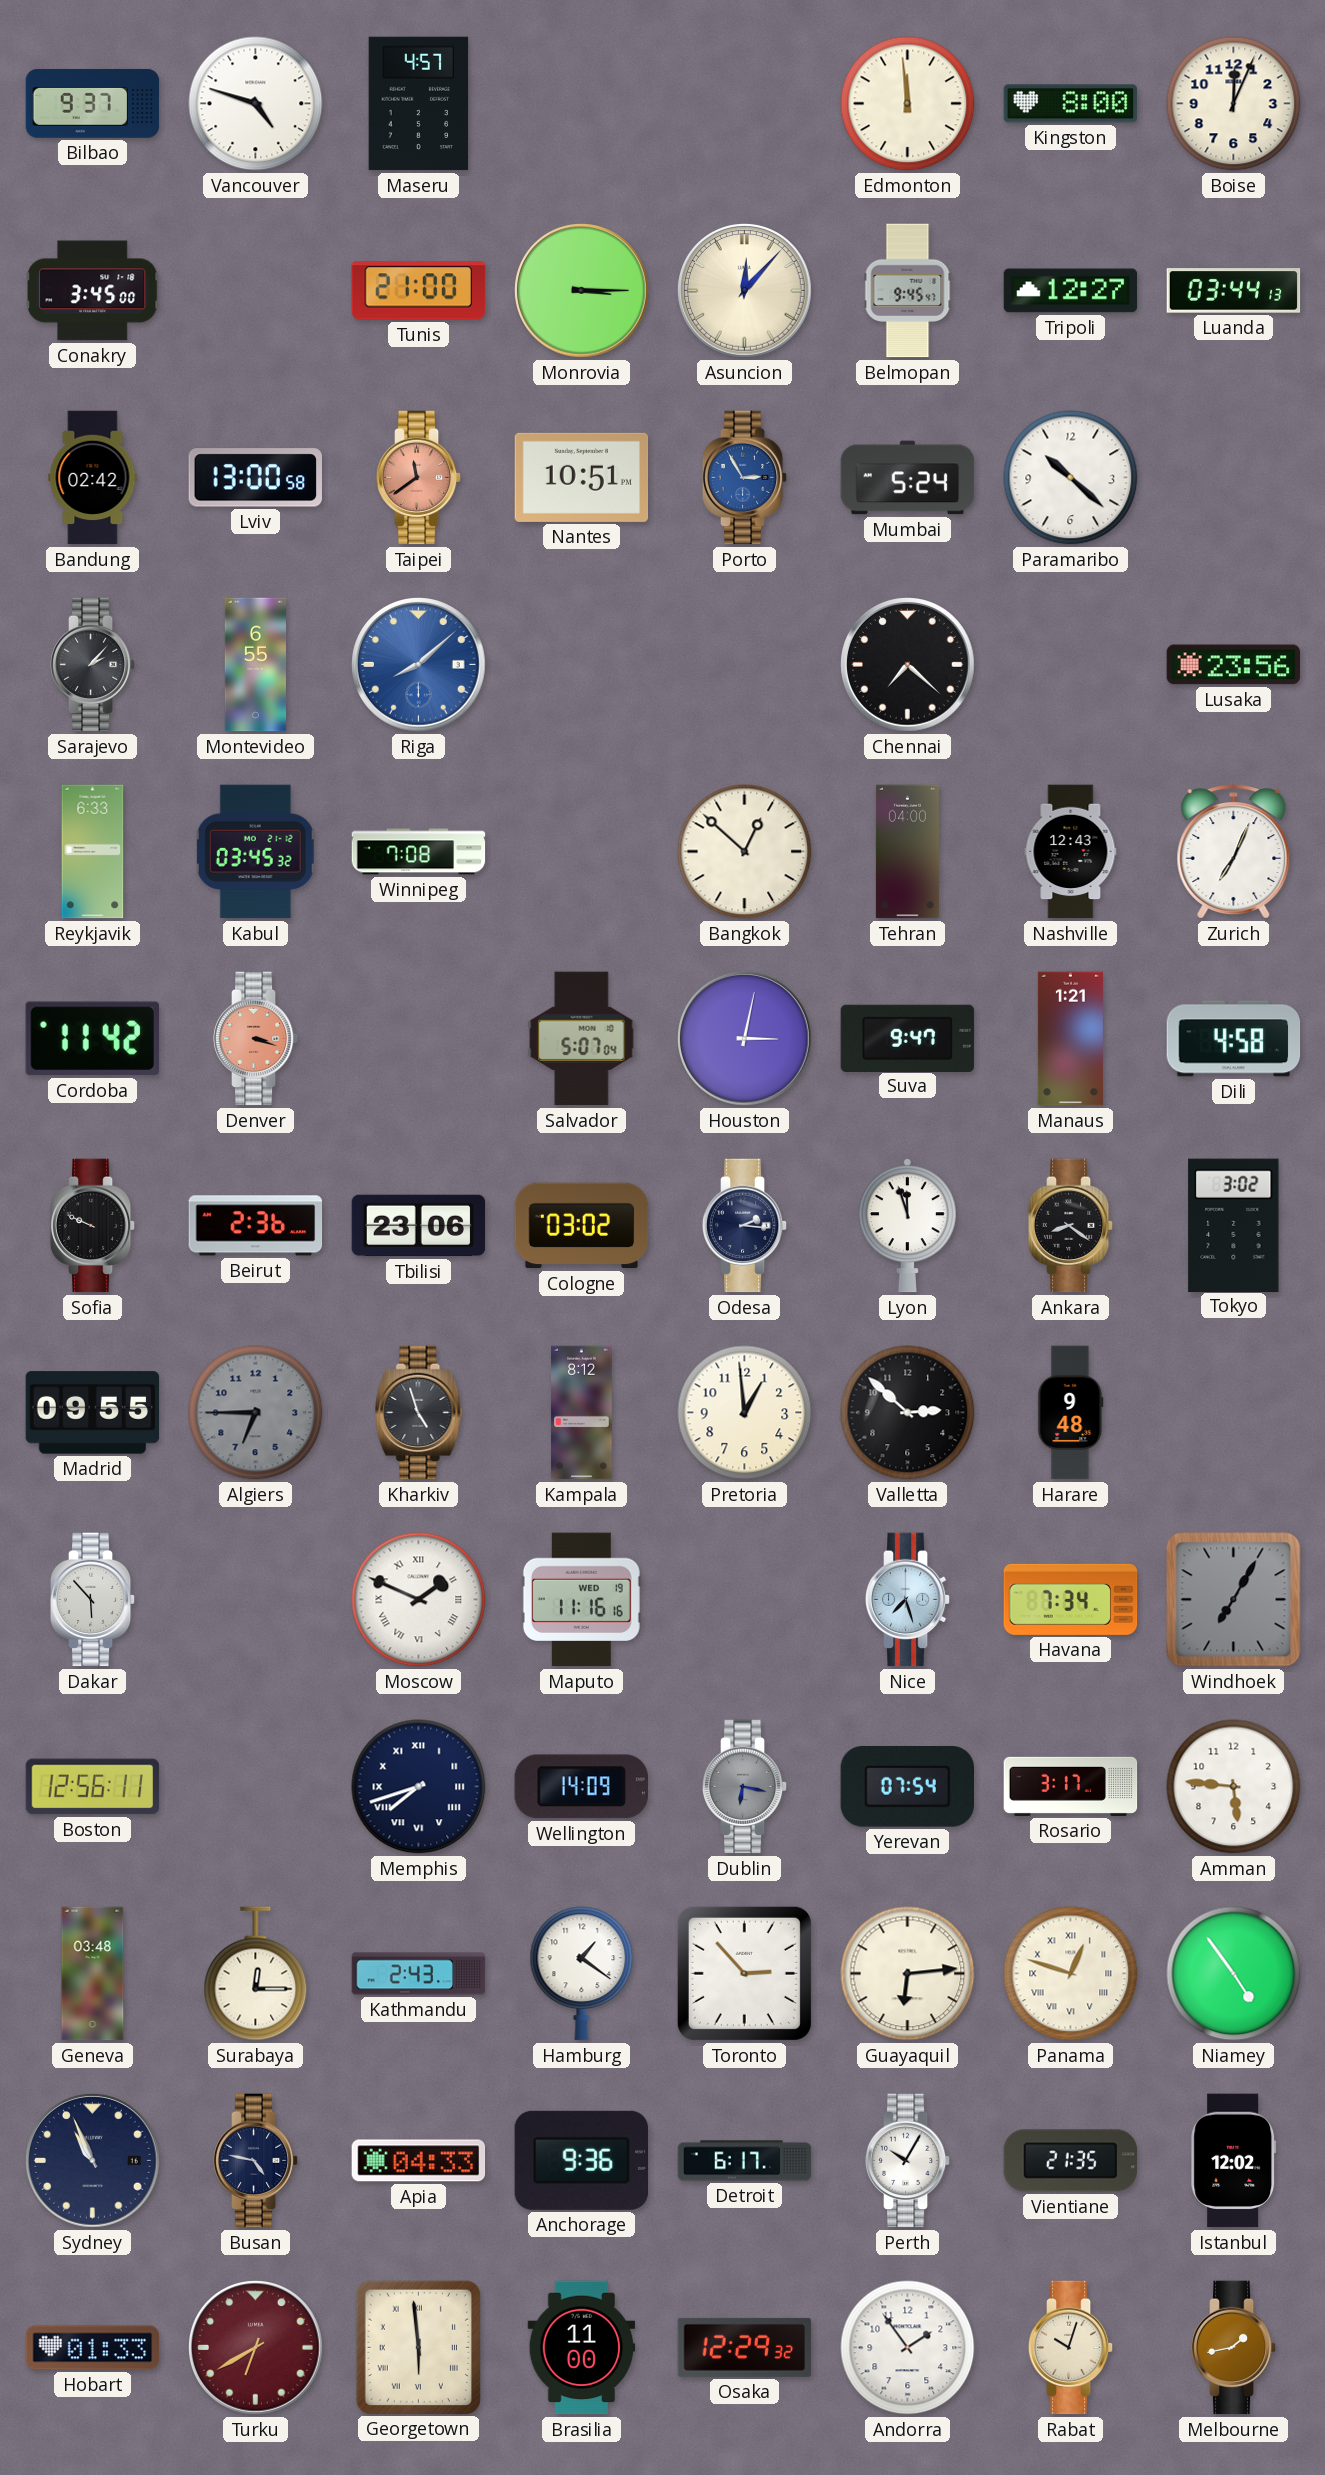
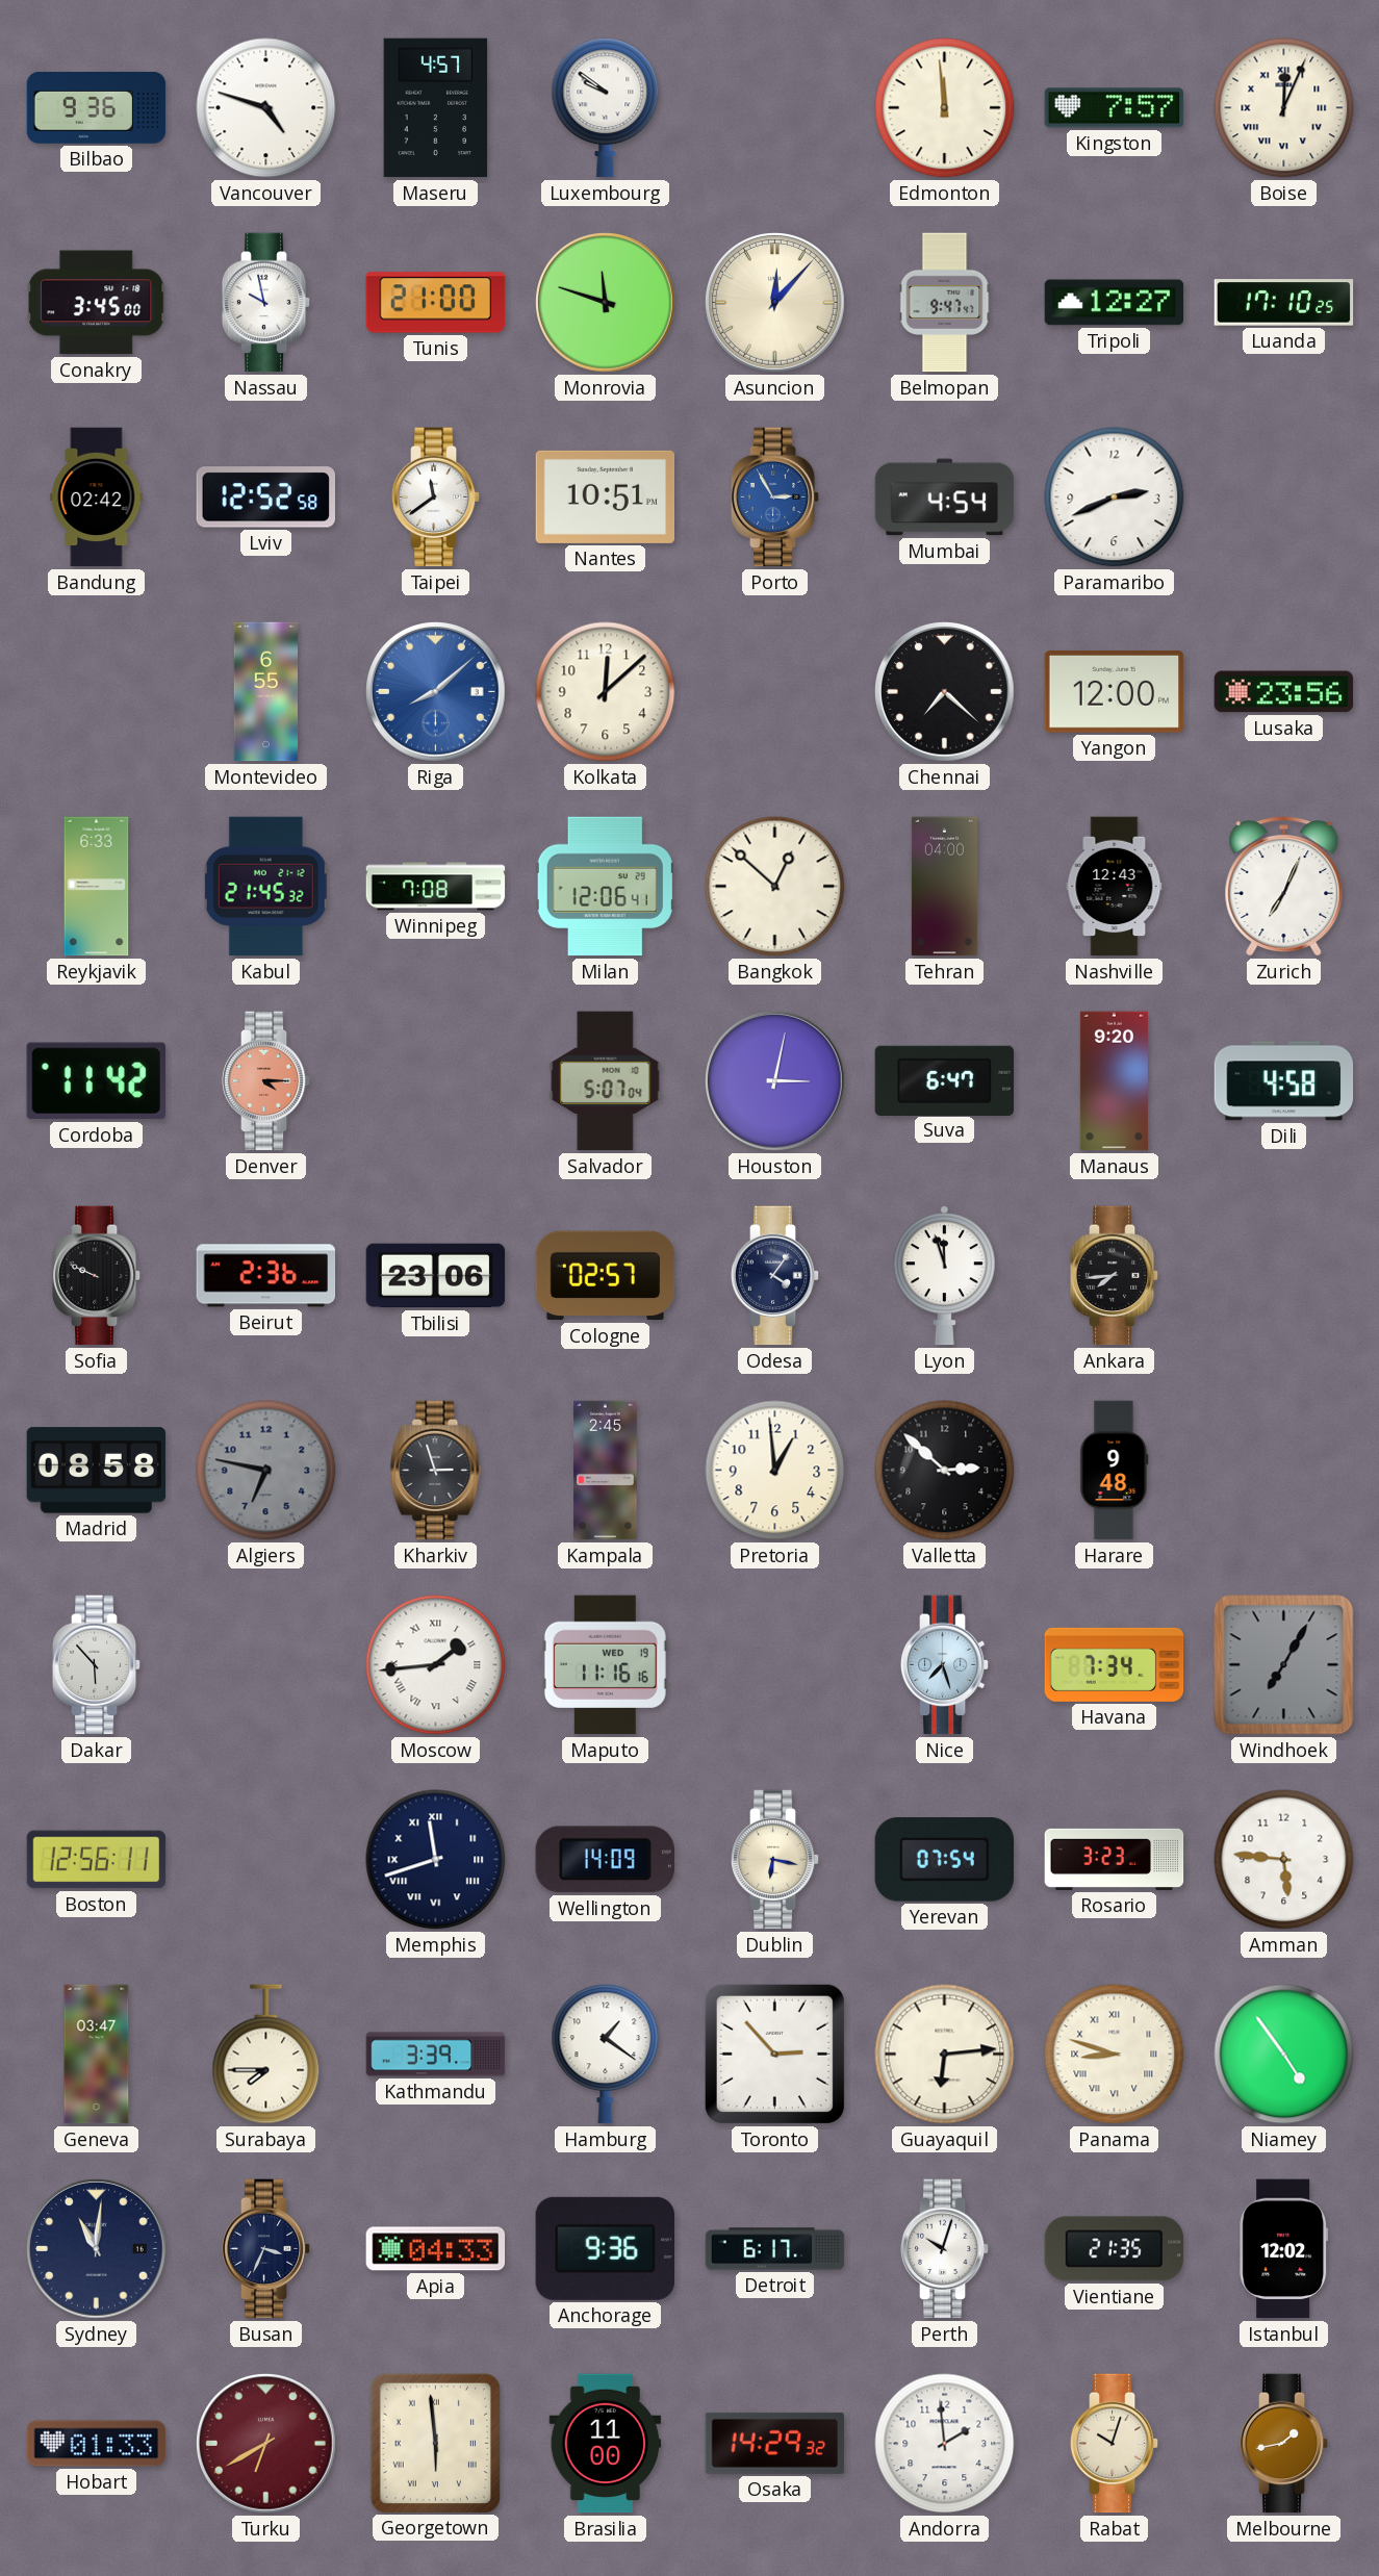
Bilbao: 9:37 -> 9:36 (97, 108)
Luxembourg: none -> 9:51 (606, 108)
Kingston: 8:00 -> 7:57 (1115, 108)
Boise numerals: Arabic -> Roman (1284, 108)
Nassau: none -> 9:58 (266, 303)
Monrovia: 3:15 -> 11:48 (606, 303)
Belmopan: 9:45 -> 9:47 (945, 303)
Luanda: 03:44 -> 17:10 (1284, 303)
Lviv: 13:00 -> 12:52 (266, 498)
Taipei dial: salmon -> white (436, 498)
Mumbai: 5:24 -> 4:54 (945, 498)
Paramaribo: 10:22 -> 2:41 (1115, 498)
Sarajevo: 2:07 -> none (93, 665)
Kolkata: none -> 12:08 (606, 692)
Yangon: none -> 12:00 (1115, 691)
Kabul: 03:45 -> 21:45 (265, 887)
Milan: none -> 12:06 (605, 887)
Denver: 3:18 -> 4:15 (266, 1081)
Suva: 9:47 -> 6:47 (945, 1080)
Manaus: 1:21 -> 9:20 (1114, 1081)
Cologne: 03:02 -> 02:57 (606, 1276)
Odesa: 2:16 -> 4:06 (775, 1276)
Ankara: 8:21 -> 7:44 (1115, 1276)
Tokyo: 3:02 -> none (1234, 1225)
Madrid: 09:55 -> 08:58 (97, 1471)
Algiers: 6:45 -> 6:47 (266, 1471)
Kharkiv: 4:57 -> 2:57 (436, 1471)
Kampala: 8:12 -> 2:45 (606, 1471)
Moscow: 1:49 -> 1:44 (436, 1665)
Memphis: 7:42 -> 11:42 (436, 1860)
Dublin dial: grey -> cream (775, 1860)
Rosario: 3:17 -> 3:23 (1115, 1859)
Geneva: 03:48 -> 03:47 (97, 2055)
Surabaya: 12:15 -> 7:45 (266, 2055)
Kathmandu: 2:43 -> 3:39 (436, 2055)
Panama: 12:48 -> 8:48 (1115, 2055)
Sydney: 10:56 -> 11:01 (97, 2249)
Busan: 4:47 -> 3:34 (266, 2249)
Perth: 10:05 -> 10:03 (945, 2249)
Osaka: 12:29 -> 14:29 (775, 2443)
Andorra: 1:54 -> 1:59 (945, 2444)
